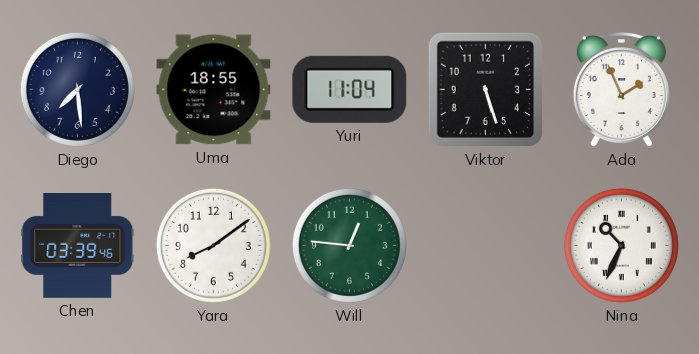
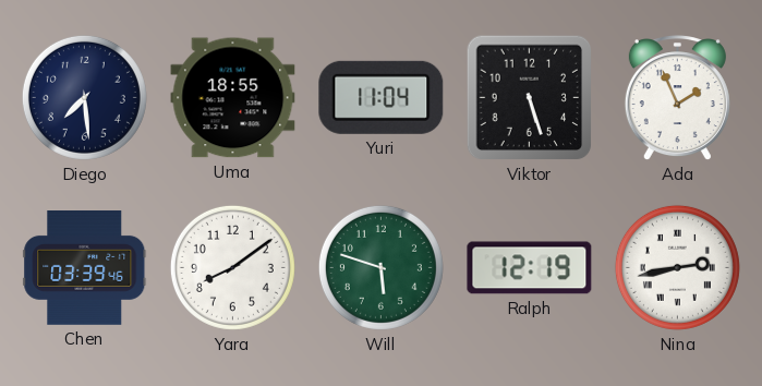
Will: 12:46 -> 5:48 (380, 267)
Ralph: none -> 12:19 (530, 268)
Nina: 10:34 -> 2:43 (677, 267)
